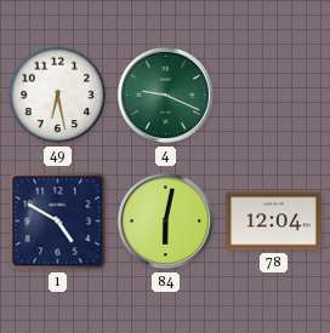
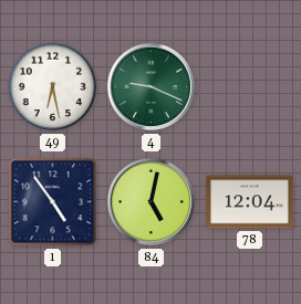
1: 4:50 -> 4:54 (53, 202)
84: 6:02 -> 5:02 (152, 202)
